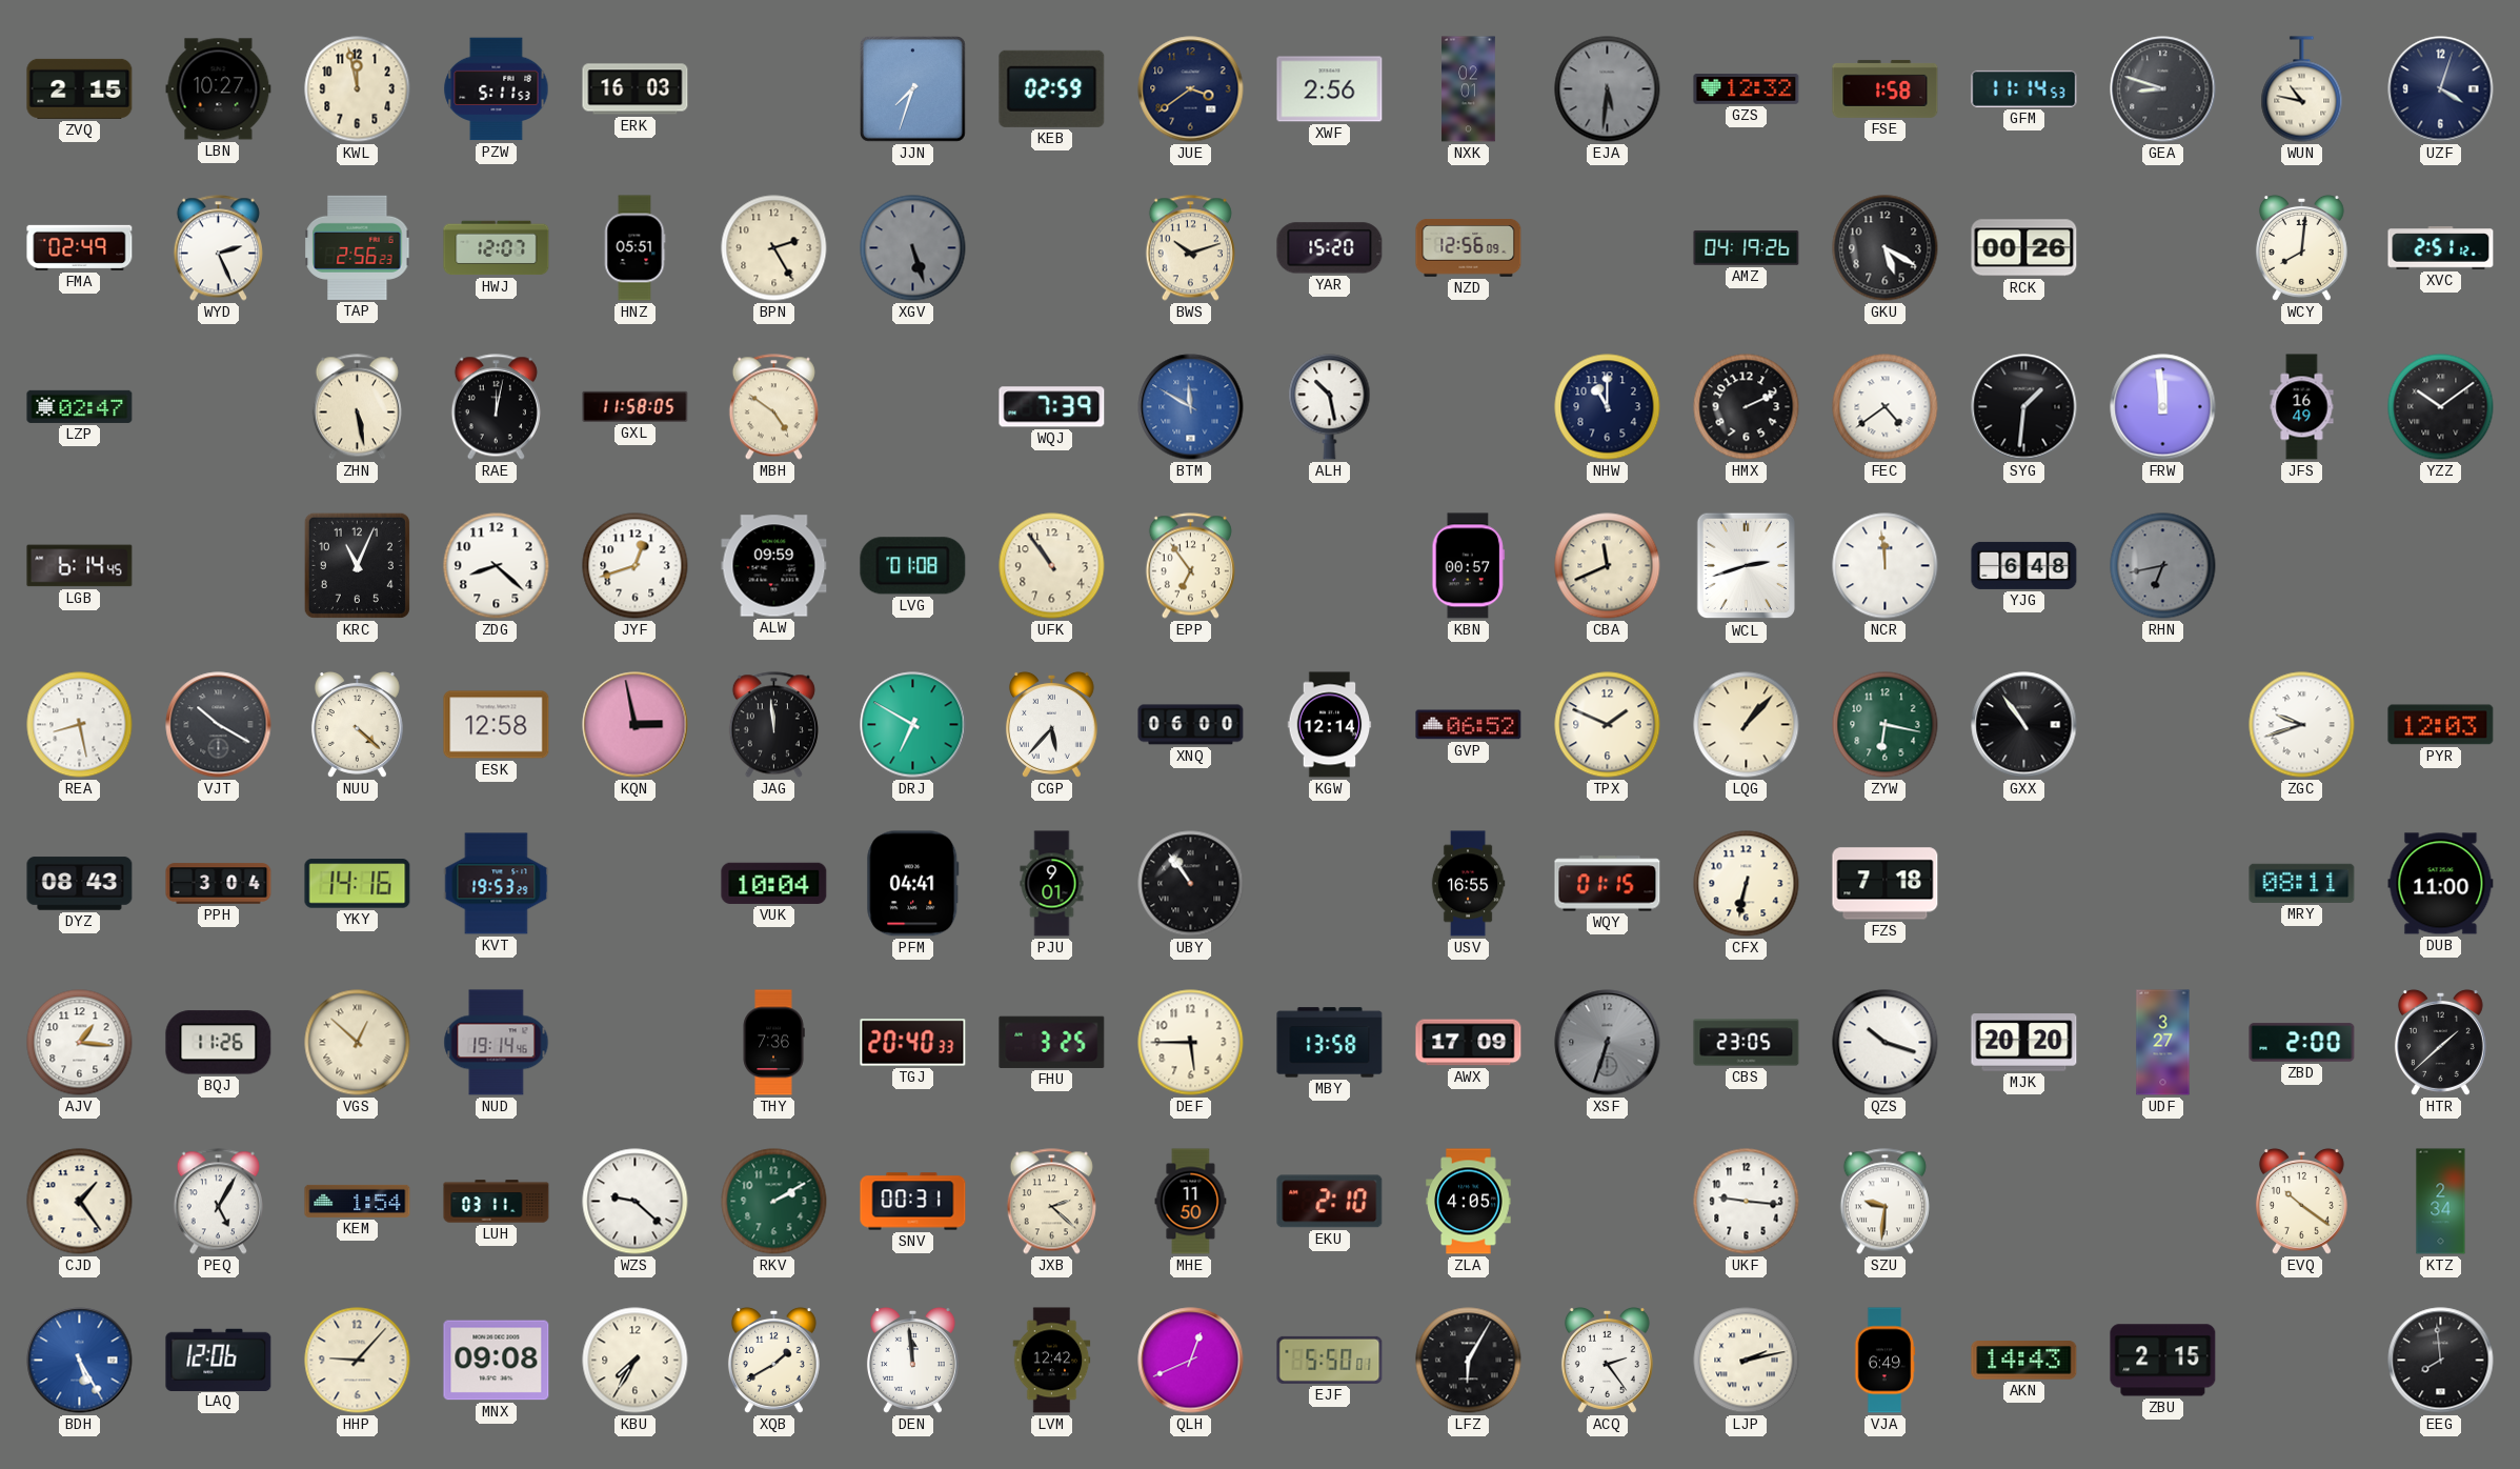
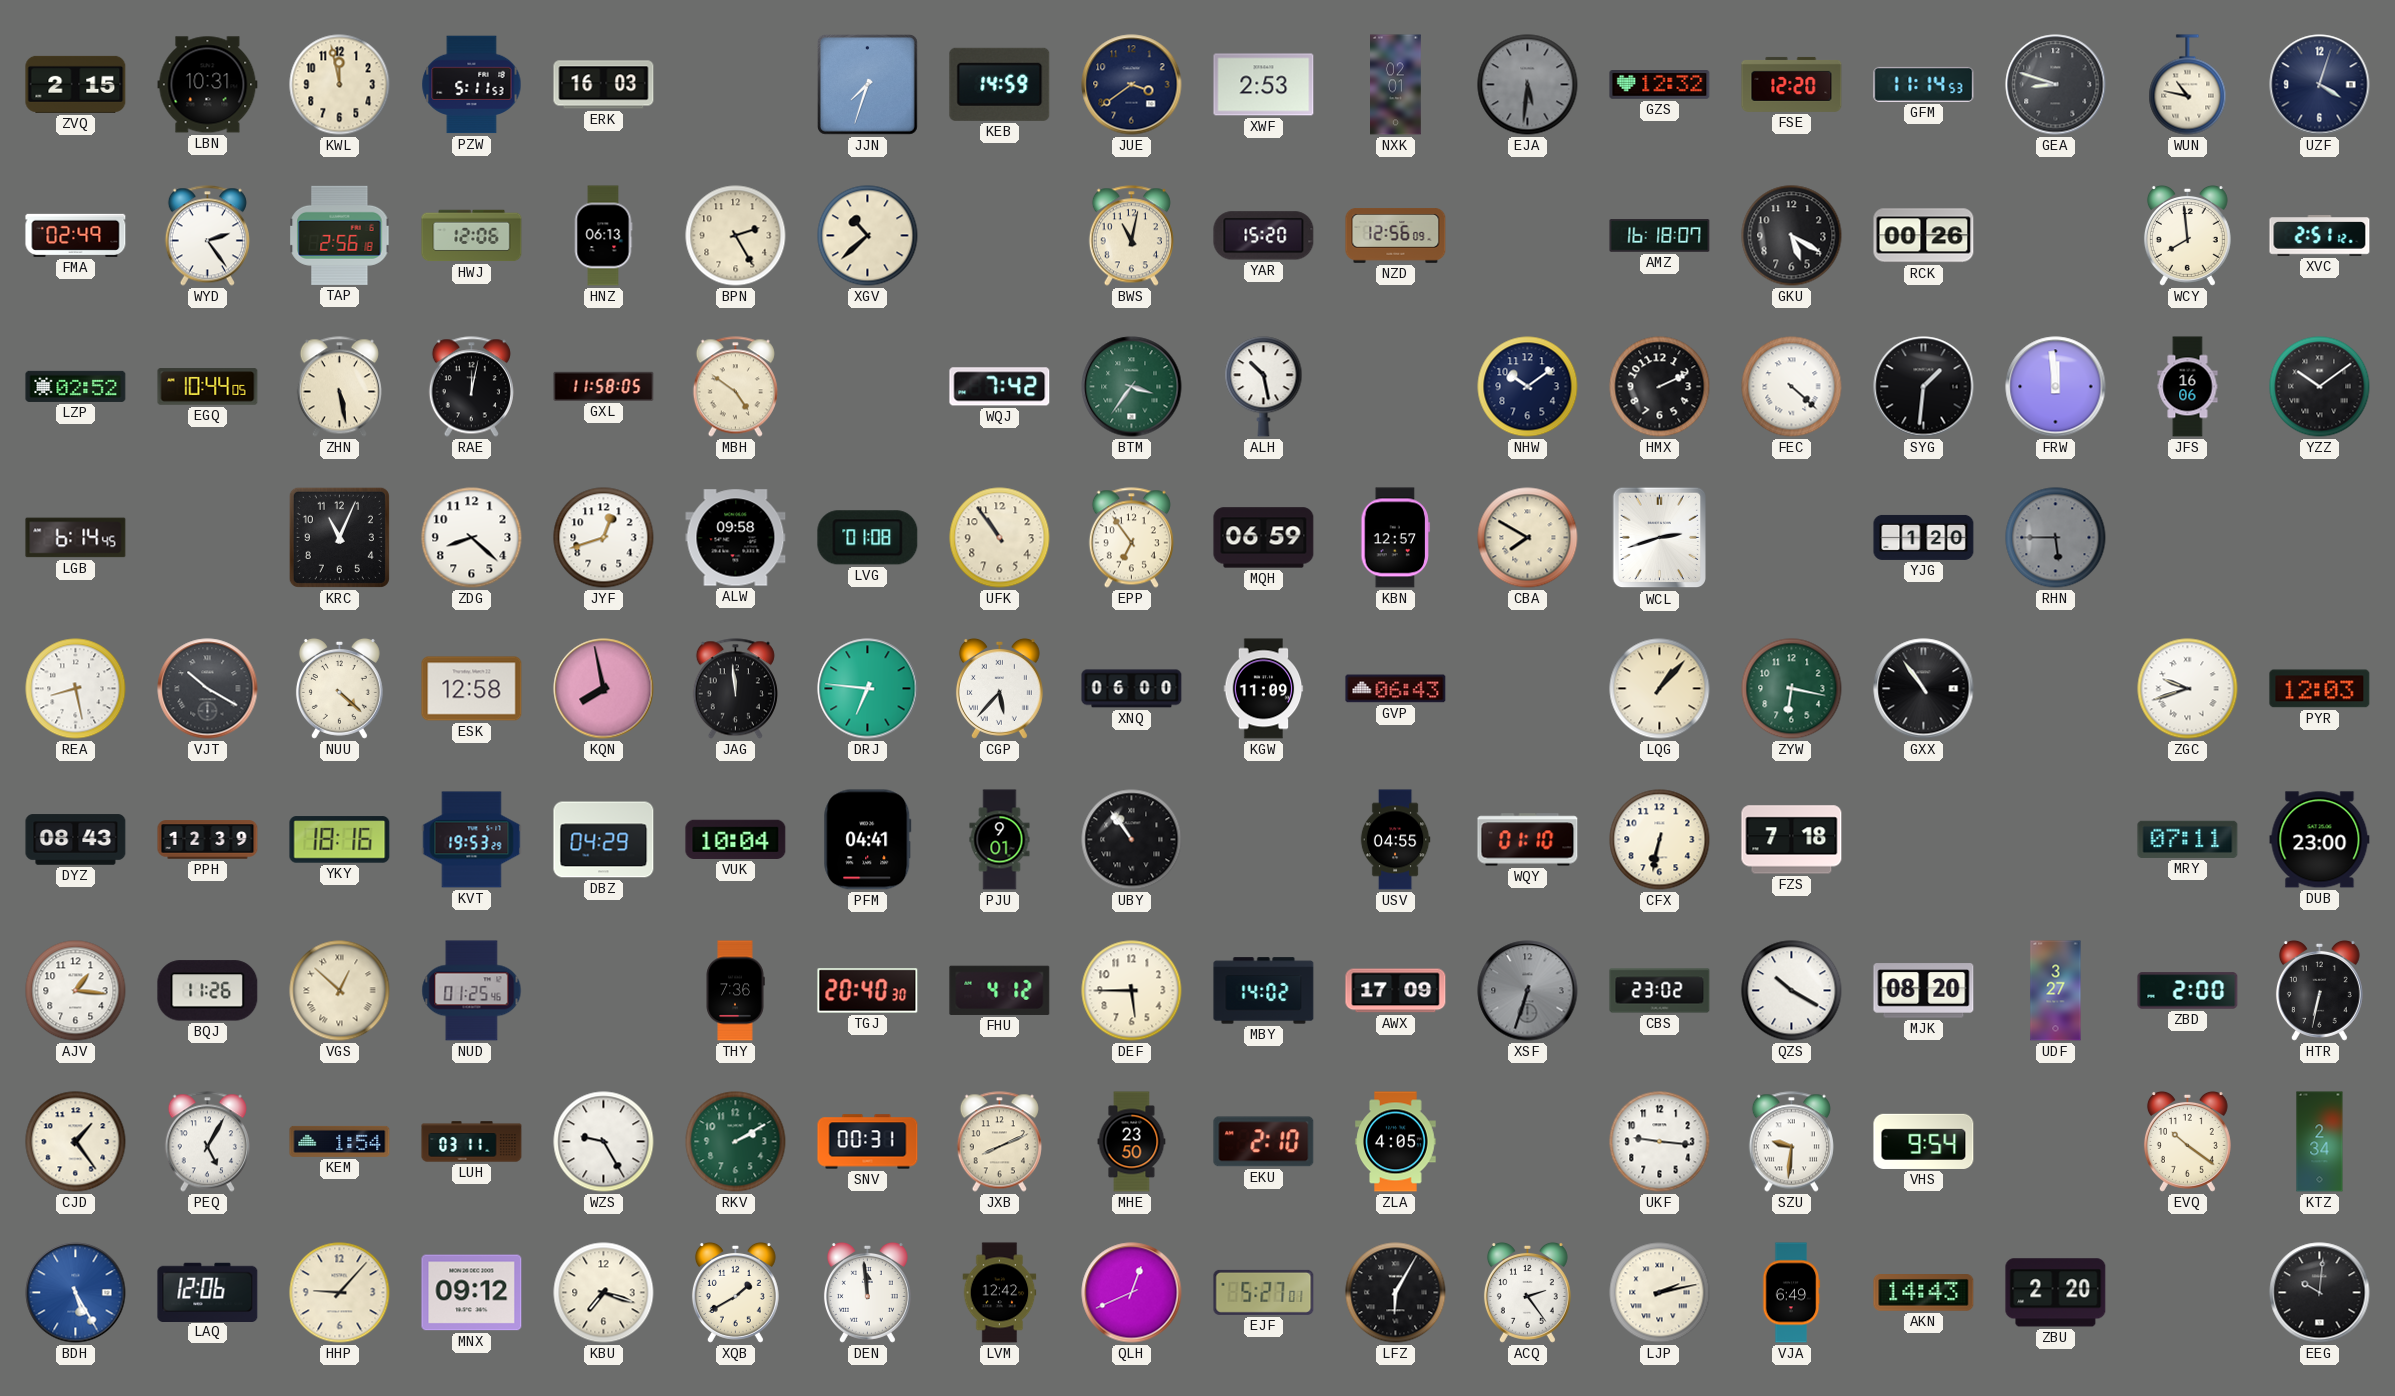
LBN: 10:27 -> 10:31 (208, 85)
KEB: 02:59 -> 14:59 (1000, 84)
XWF: 2:56 -> 2:53 (1264, 85)
FSE: 1:58 -> 12:20 (1792, 84)
WYD: 2:26 -> 2:24 (207, 236)
TAP: 2:56:23 -> 2:56:18 (340, 235)
HWJ: 12:07 -> 12:06 (472, 236)
HNZ: 05:51 -> 06:13 (603, 236)
XGV: 5:27 -> 10:38 (868, 236)
XGV dial: grey -> cream (868, 236)
BWS: 10:12 -> 11:02 (1131, 236)
AMZ: 04:19 -> 16:18 (1660, 236)
WCY: 8:01 -> 7:59 (2187, 235)
LZP: 02:47 -> 02:52 (76, 386)
EGQ: none -> 10:44 (208, 387)
WQJ: 7:39 -> 7:42 (1000, 387)
BTM: 11:50 -> 3:36 (1132, 387)
BTM dial: blue -> green (1132, 387)
NHW: 11:00 -> 10:09 (1528, 387)
FEC: 4:39 -> 4:22 (1792, 387)
JFS: 16:49 -> 16:06 (2188, 387)
ALW: 09:59 -> 09:58 (736, 538)
MQH: none -> 06:59 (1264, 538)
KBN: 00:57 -> 12:57 (1396, 538)
CBA: 11:41 -> 7:50 (1528, 538)
NCR: 11:59 -> none (1886, 566)
YJG: 6:48 -> 1:20 (1924, 537)
RHN: 6:43 -> 5:45 (2056, 538)
KQN: 2:58 -> 7:58 (604, 689)
DRJ: 6:50 -> 6:46 (868, 689)
KGW: 12:14 -> 11:09 (1264, 689)
GVP: 06:52 -> 06:43 (1396, 689)
TPX: 1:49 -> none (1608, 725)
PPH: 3:04 -> 12:39 (208, 840)
YKY: 14:16 -> 18:16 (340, 840)
DBZ: none -> 04:29 (604, 840)
USV: 16:55 -> 04:55 (1395, 840)
WQY: 01:15 -> 01:10 (1528, 840)
MRY: 08:11 -> 07:11 (2188, 839)
DUB: 11:00 -> 23:00 (2320, 840)
NUD: 19:14 -> 01:25 (472, 991)
TGJ: 20:40:33 -> 20:40:30 (868, 991)
FHU: 3:25 -> 4:12 (1000, 990)
MBY: 13:58 -> 14:02 (1264, 991)
CBS: 23:05 -> 23:02 (1660, 991)
QZS: 10:18 -> 10:20 (1792, 991)
MJK: 20:20 -> 08:20 (1924, 991)
HTR: 1:38 -> 6:32 (2319, 990)
WZS: 9:22 -> 9:25 (604, 1142)
JXB: 2:22 -> 8:11 (999, 1142)
MHE: 11:50 -> 23:50 (1132, 1142)
VHS: none -> 9:54 (1924, 1141)
MNX: 09:08 -> 09:12 (472, 1293)
KBU: 7:35 -> 7:18 (604, 1293)
EJF: 5:50 -> 5:27 (1264, 1292)
ZBU: 2:15 -> 2:20 (2056, 1293)
EEG: 7:59 -> 10:01 (2320, 1293)
